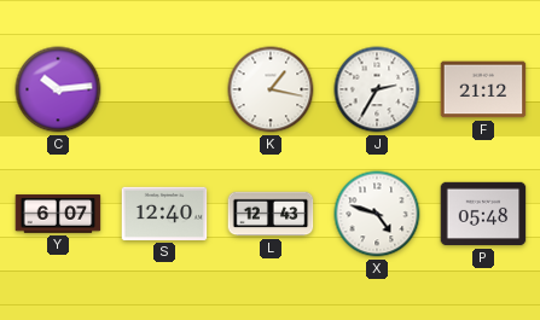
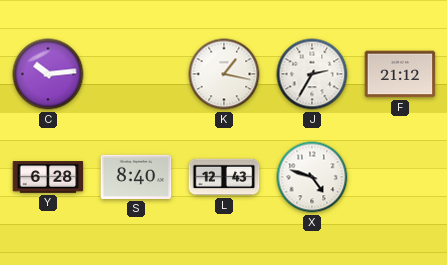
Y: 6:07 -> 6:28 (48, 177)
S: 12:40 -> 8:40 (136, 177)
P: 05:48 -> none (483, 214)
